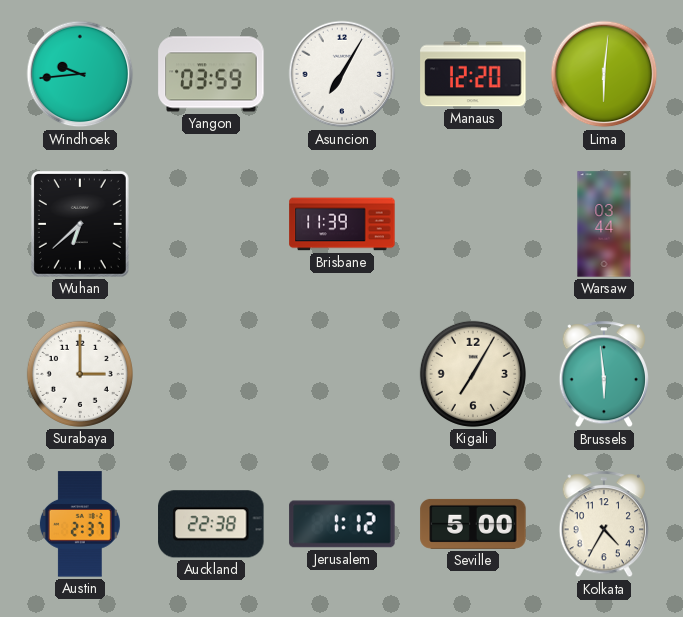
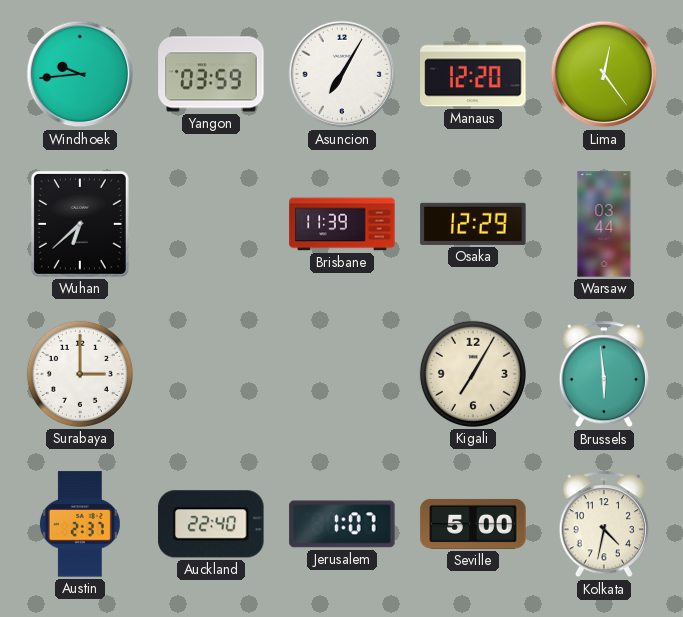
Lima: 6:01 -> 12:24 (604, 74)
Osaka: none -> 12:29 (473, 224)
Auckland: 22:38 -> 22:40 (211, 524)
Jerusalem: 1:12 -> 1:07 (342, 524)
Kolkata: 4:35 -> 4:32 (603, 525)
